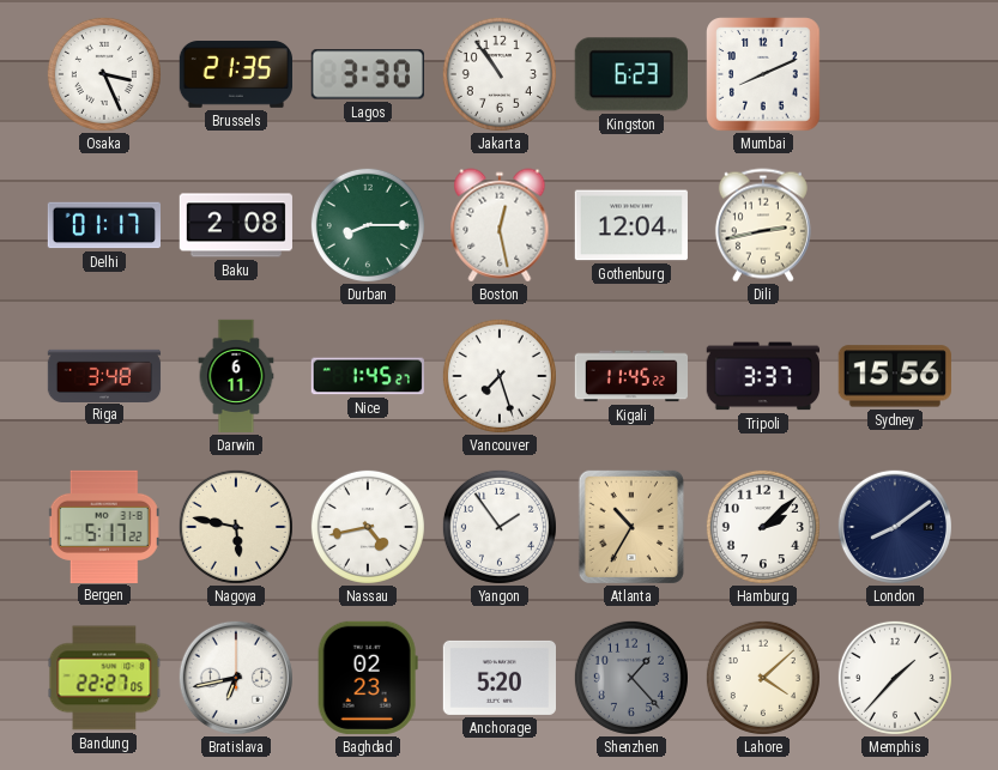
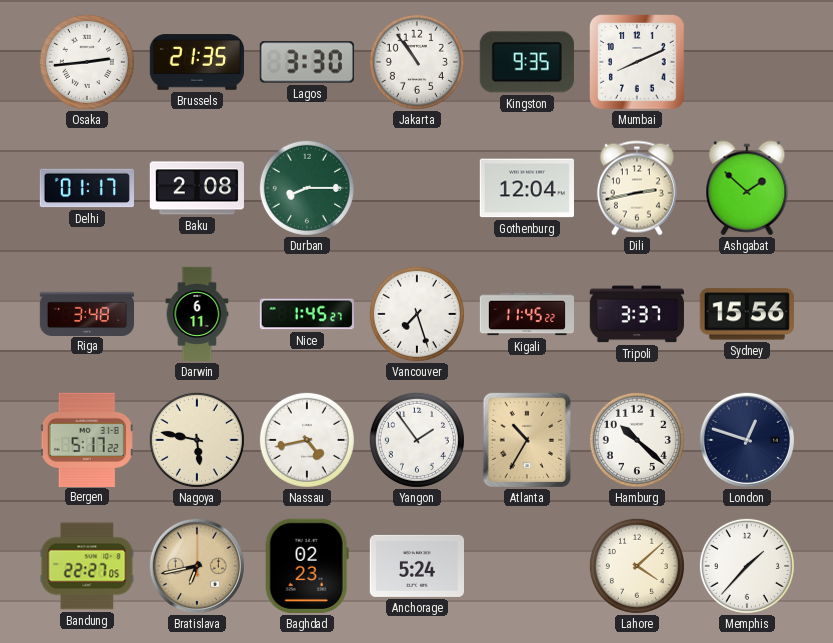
Osaka: 3:26 -> 2:44 (87, 62)
Kingston: 6:23 -> 9:35 (527, 62)
Boston: 12:28 -> none (500, 225)
Ashgabat: none -> 1:52 (747, 188)
Hamburg: 2:08 -> 10:22 (637, 440)
London: 8:09 -> 12:48 (747, 440)
Bratislava dial: white -> champagne (197, 566)
Anchorage: 5:20 -> 5:24 (416, 566)
Shenzhen: 1:23 -> none (631, 678)
